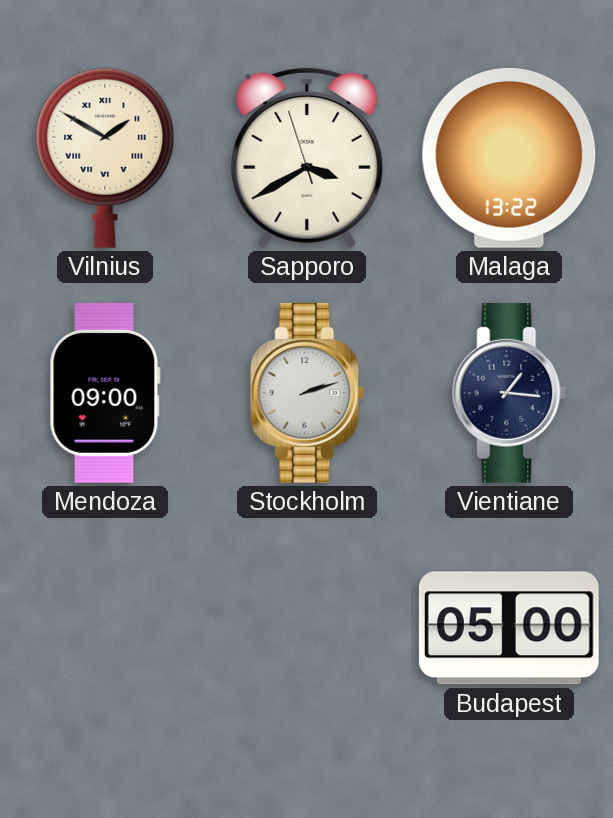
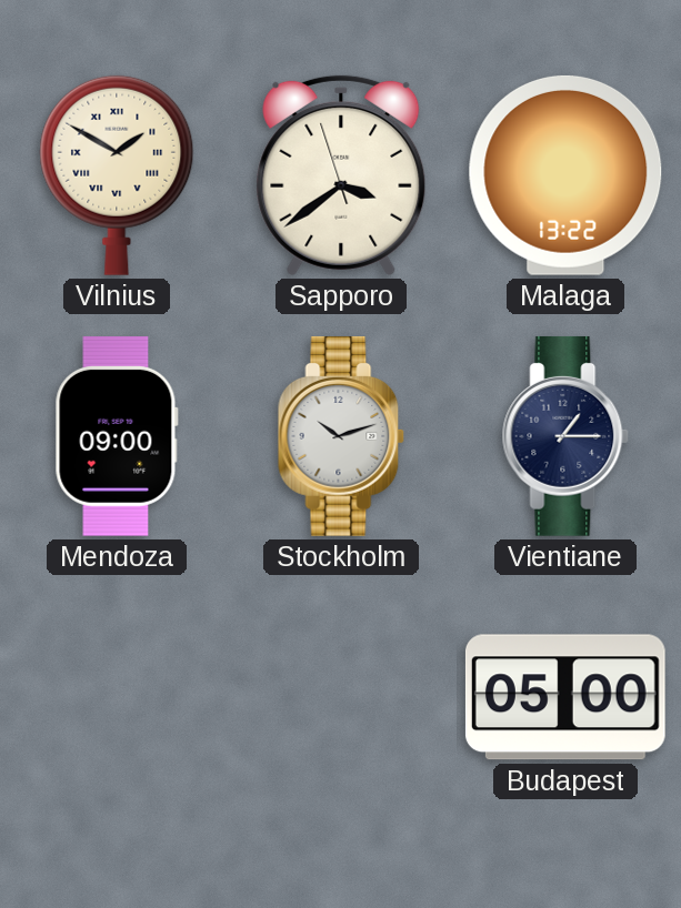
Sapporo: 3:39 -> 3:38 (341, 175)
Stockholm: 2:12 -> 10:12 (341, 436)
Vientiane: 1:16 -> 1:15 (565, 436)
